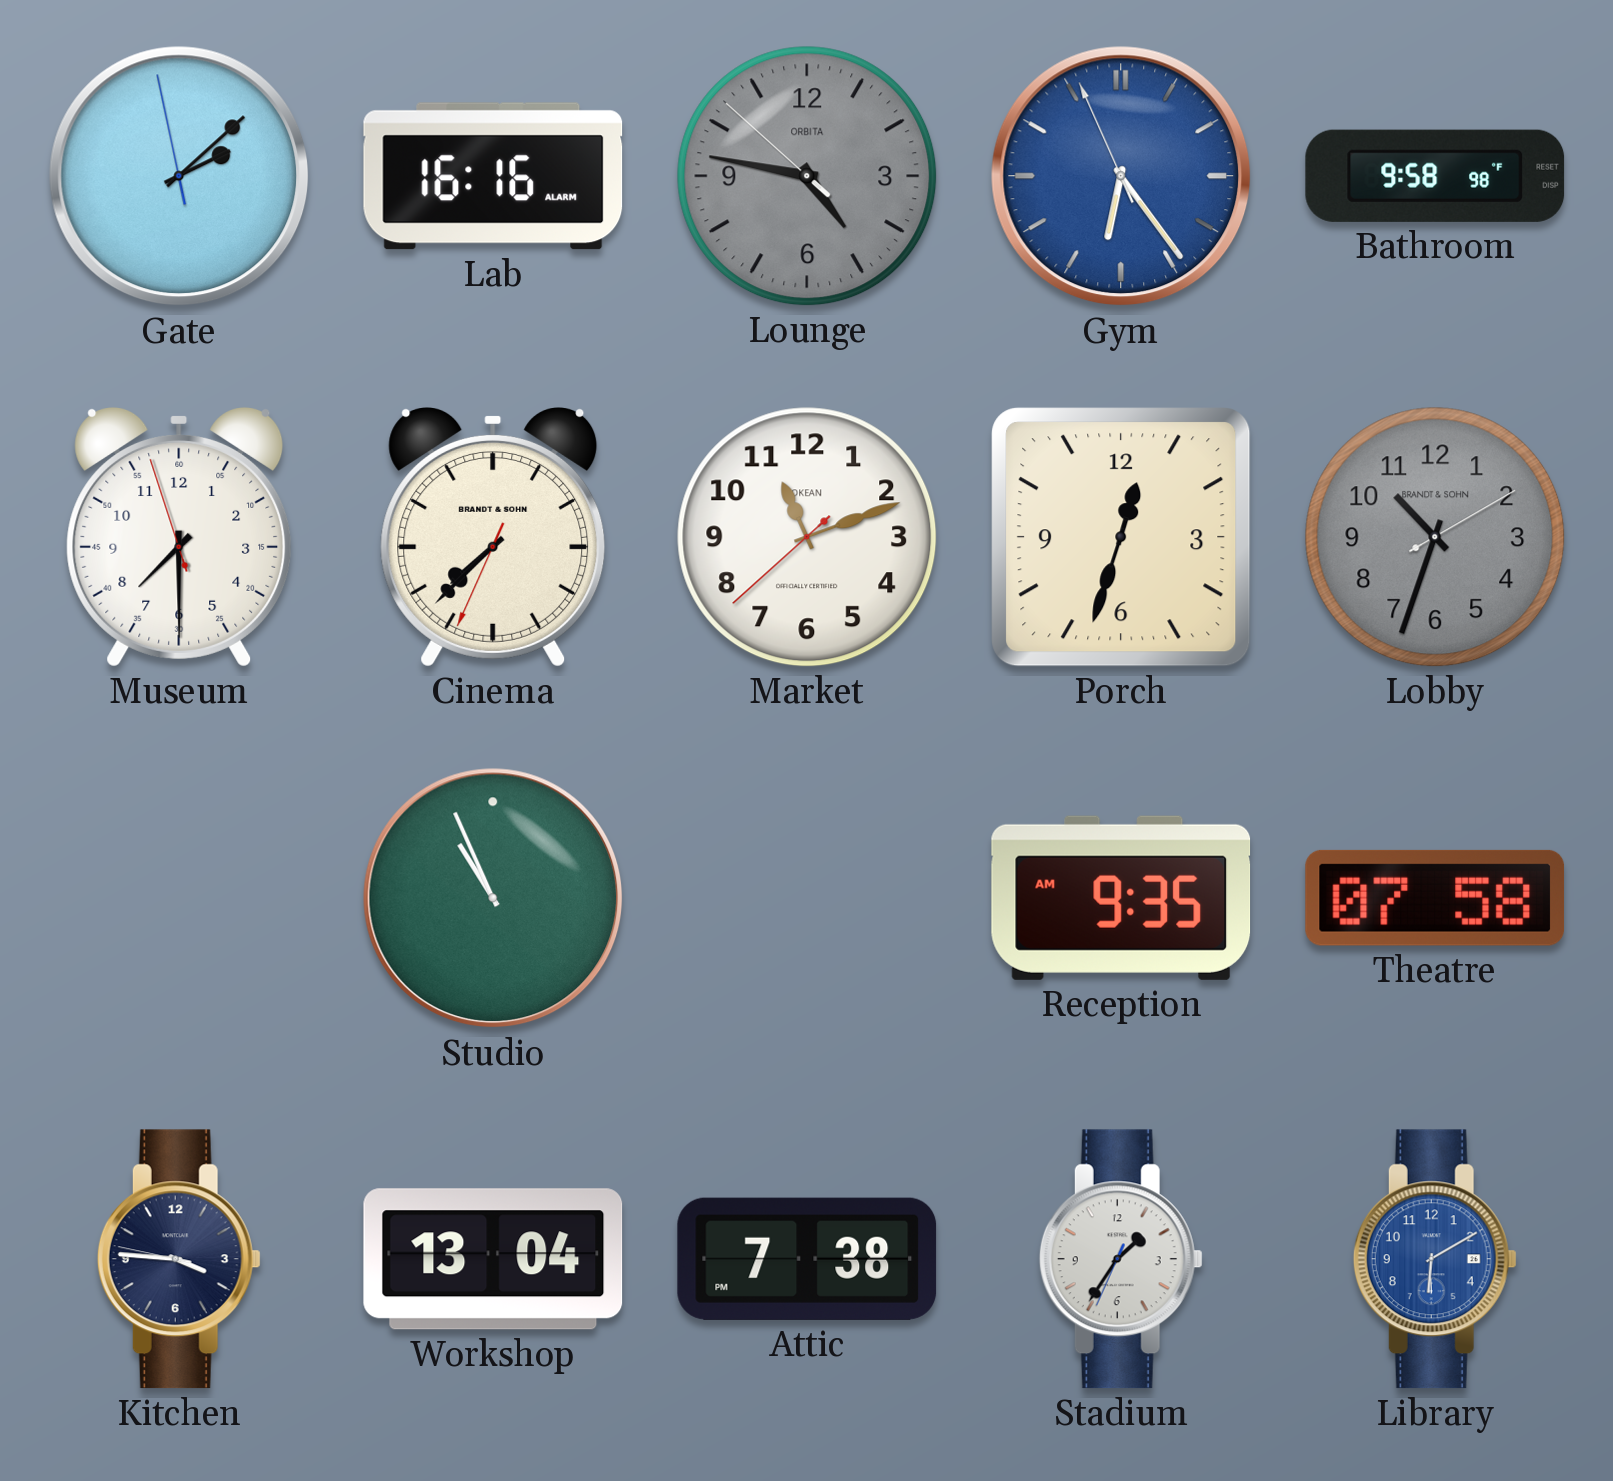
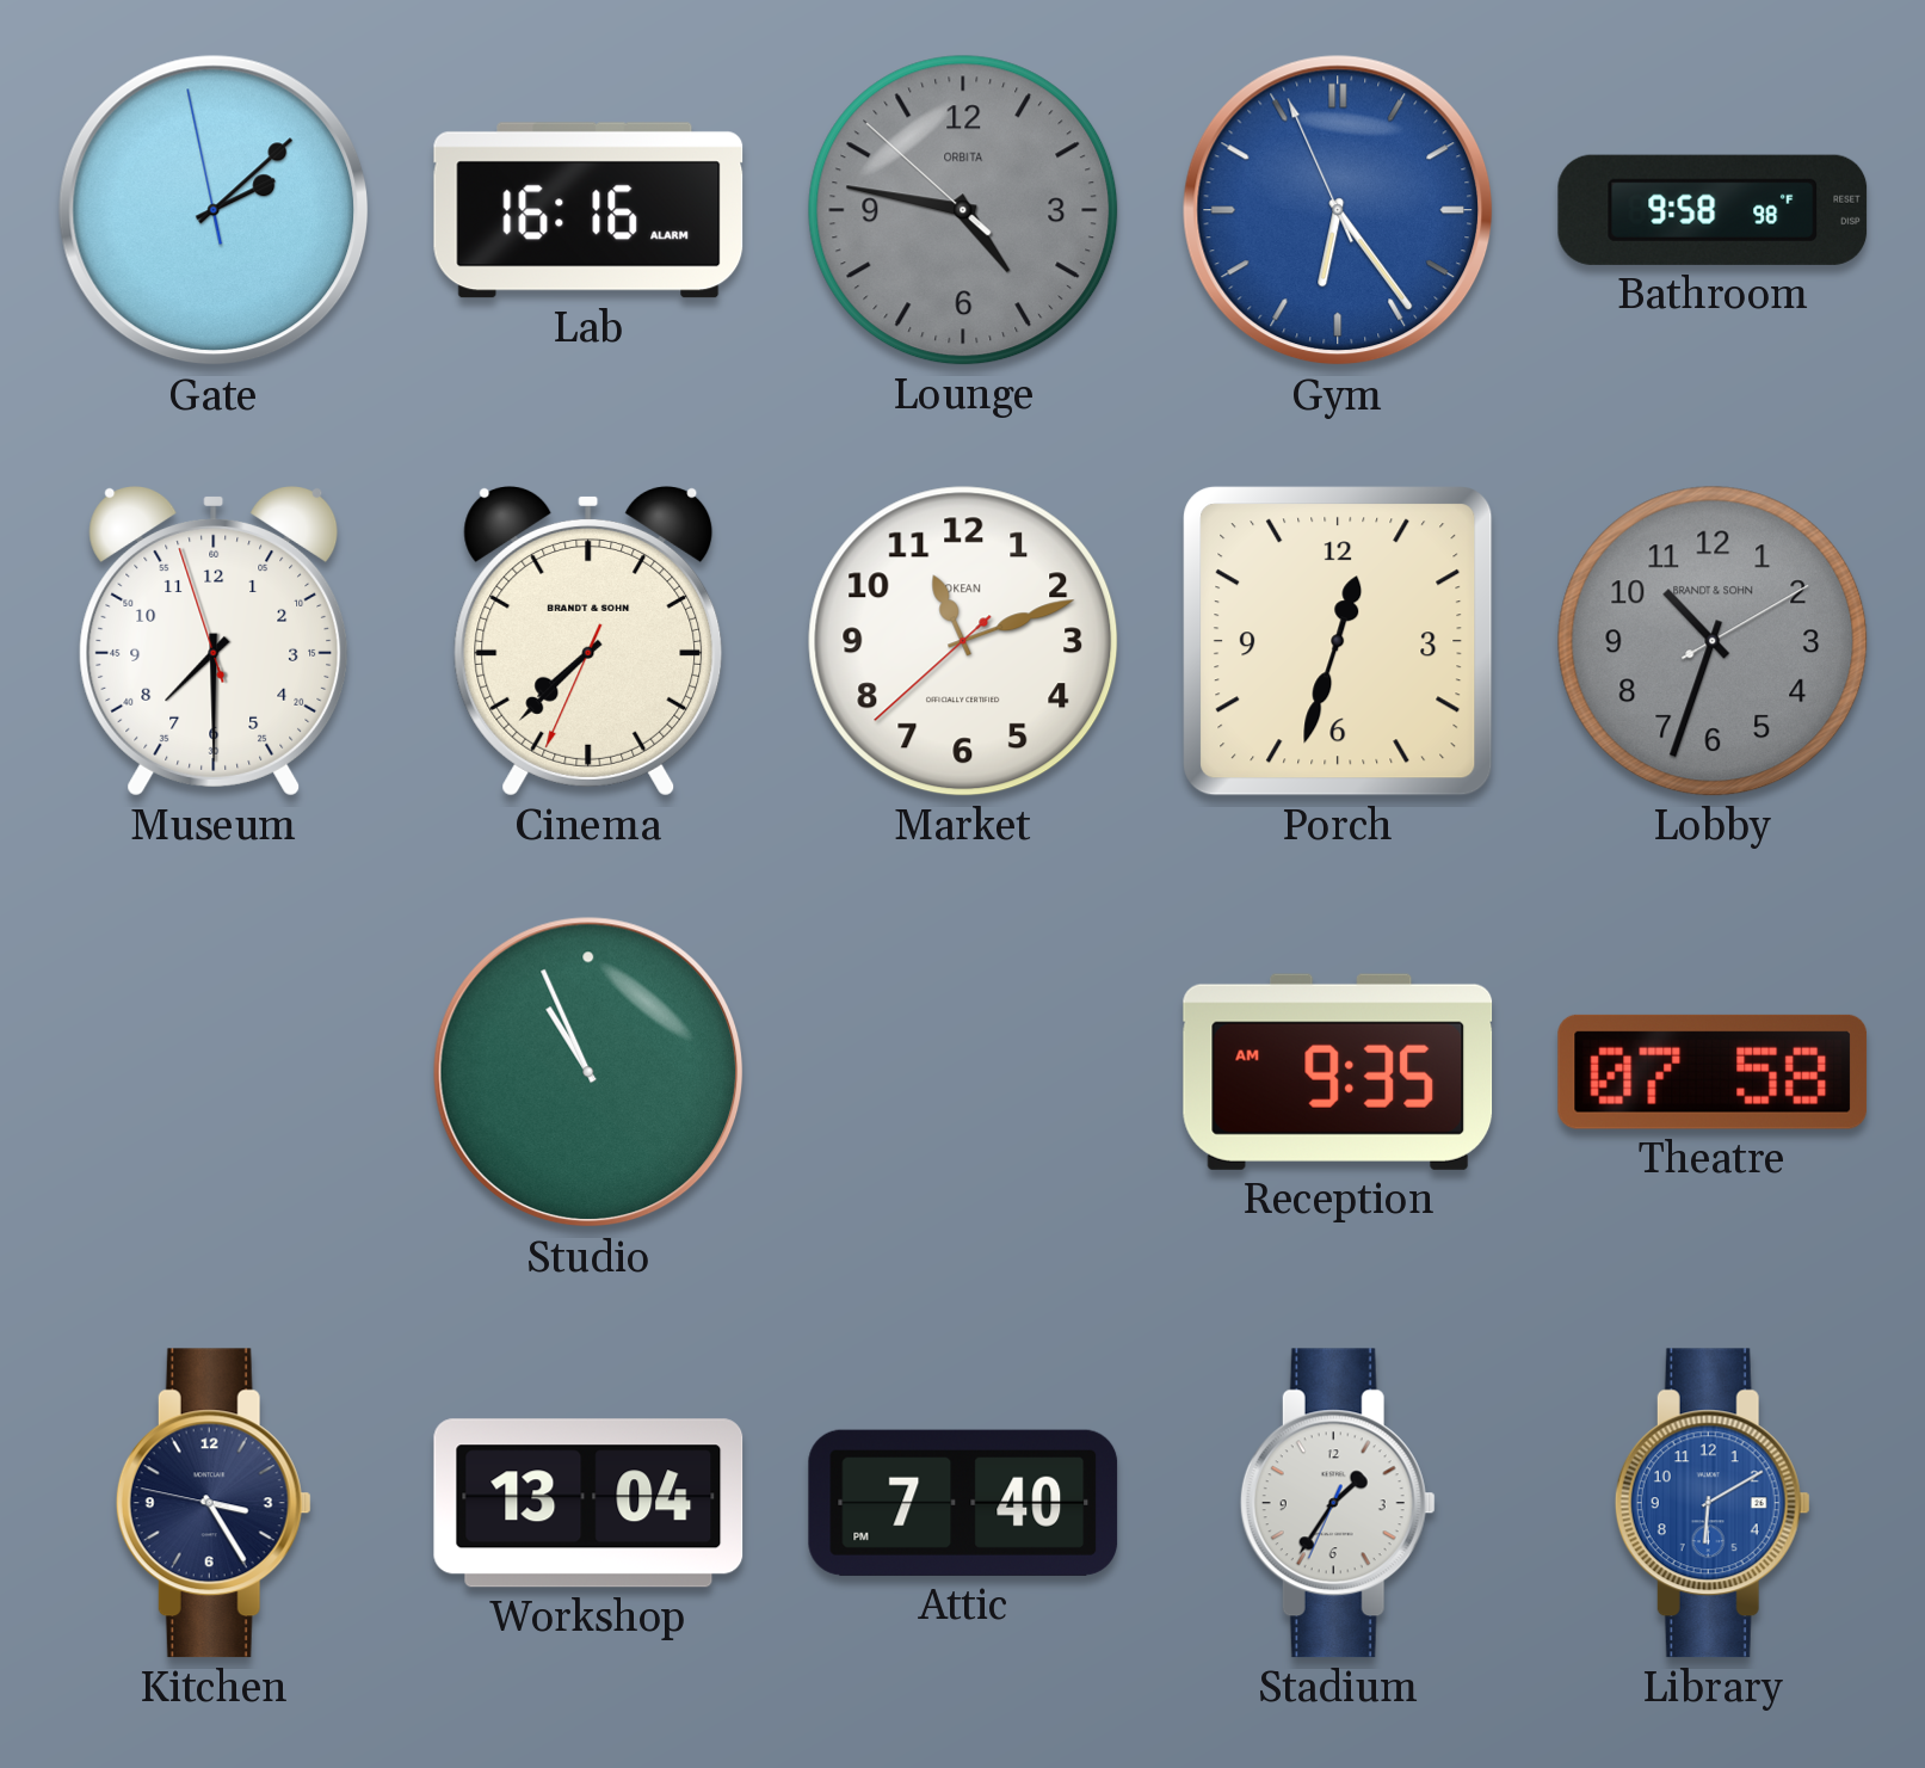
Kitchen: 3:45 -> 3:24 (214, 1503)
Attic: 7:38 -> 7:40 (963, 1503)
